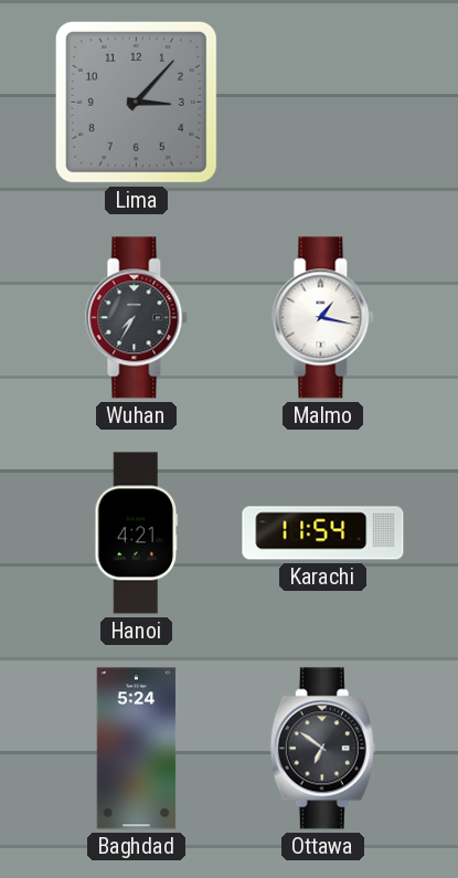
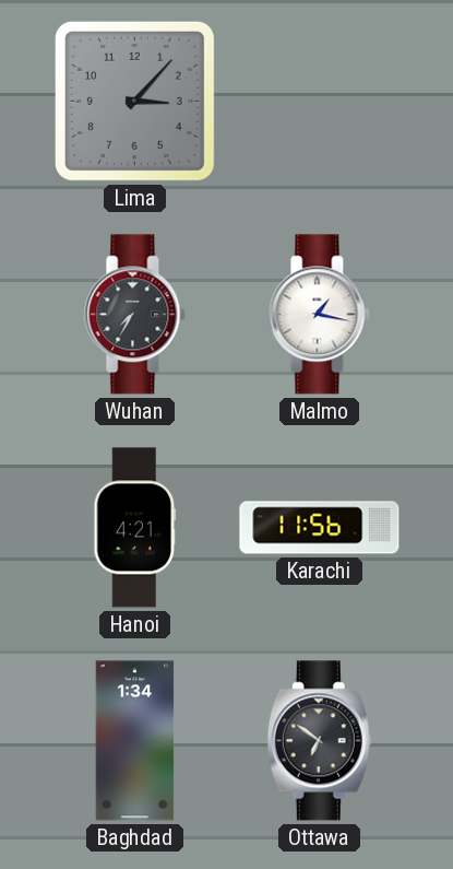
Karachi: 11:54 -> 11:56 (320, 528)
Baghdad: 5:24 -> 1:34 (135, 741)
